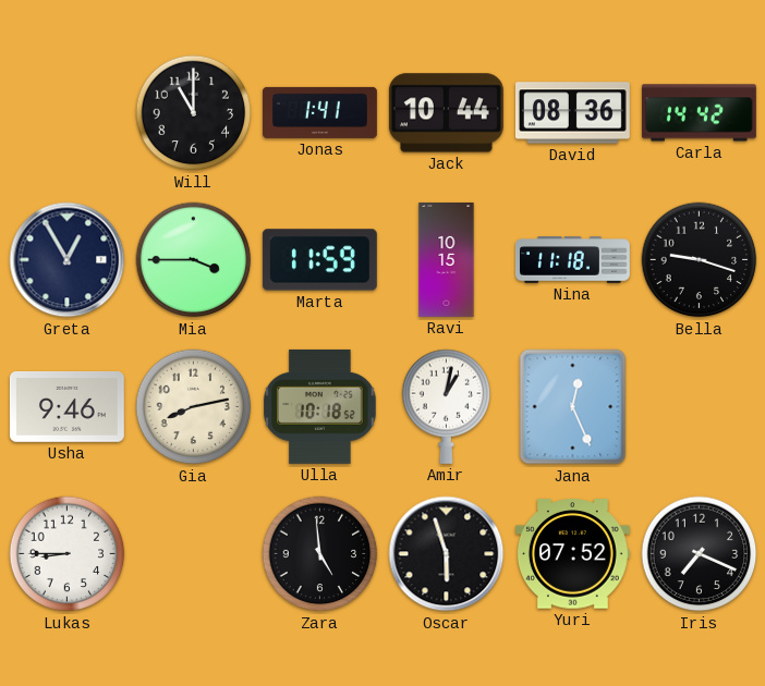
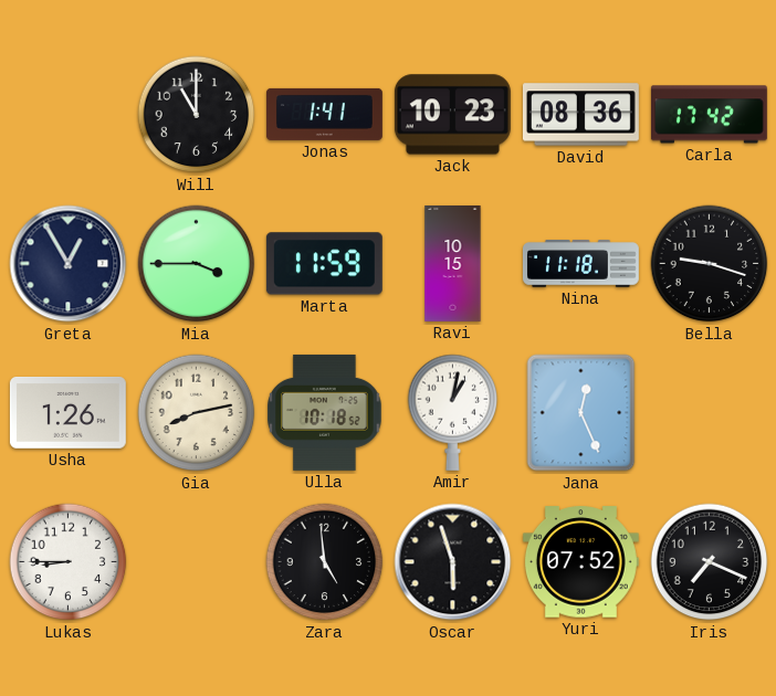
Jack: 10:44 -> 10:23 (452, 115)
Carla: 14:42 -> 17:42 (709, 115)
Usha: 9:46 -> 1:26 (67, 413)
